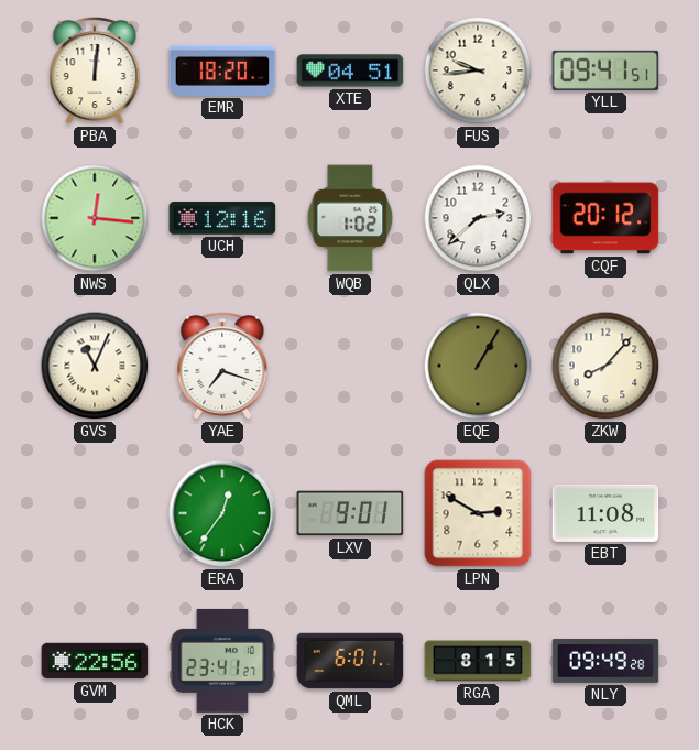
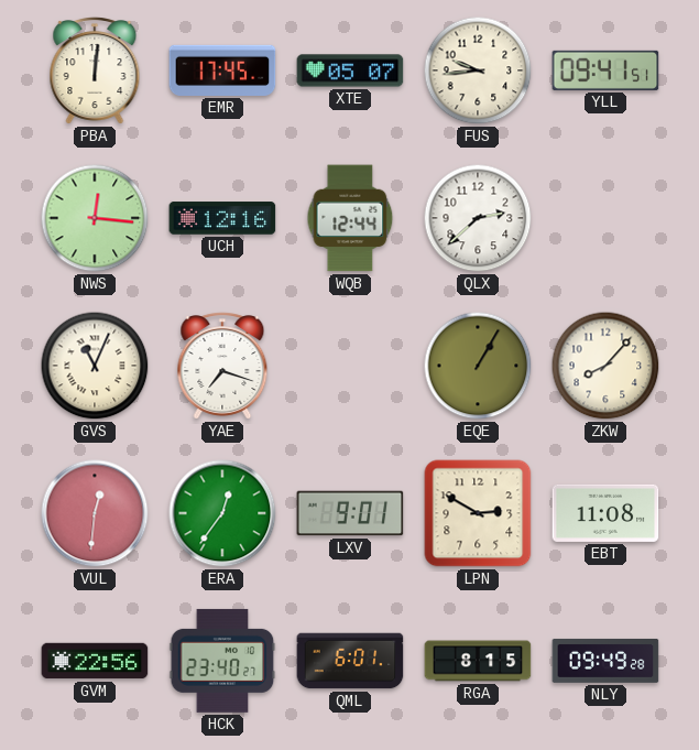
EMR: 18:20 -> 17:45 (222, 70)
XTE: 04:51 -> 05:07 (350, 70)
WQB: 1:02 -> 12:44 (350, 218)
CQF: 20:12 -> none (605, 218)
VUL: none -> 12:31 (95, 513)
HCK: 23:41 -> 23:40 (222, 661)
